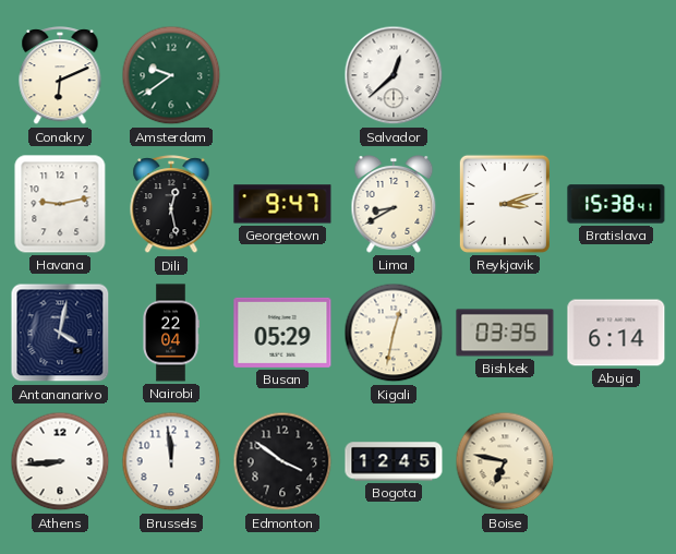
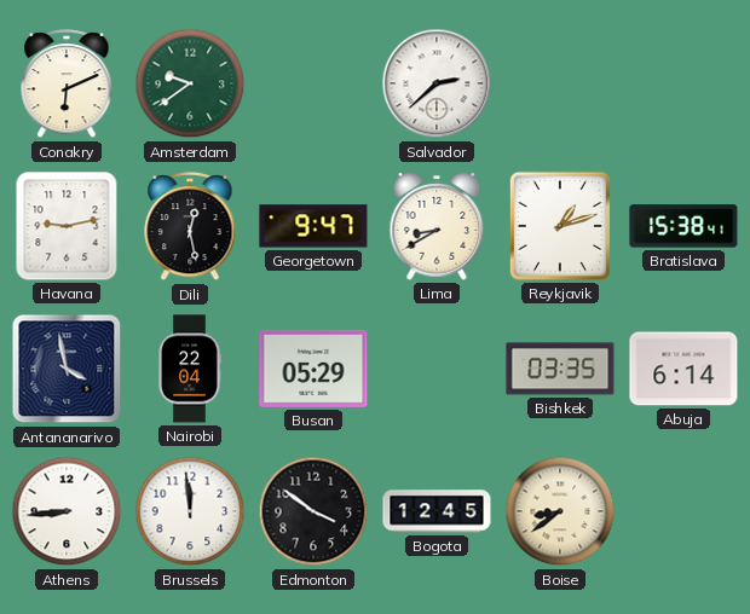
Salvador: 12:38 -> 2:38 (437, 83)
Reykjavik: 3:12 -> 1:12 (560, 226)
Antananarivo: 4:02 -> 3:58 (67, 369)
Kigali: 12:32 -> none (394, 333)
Boise: 6:47 -> 8:39 (560, 511)
